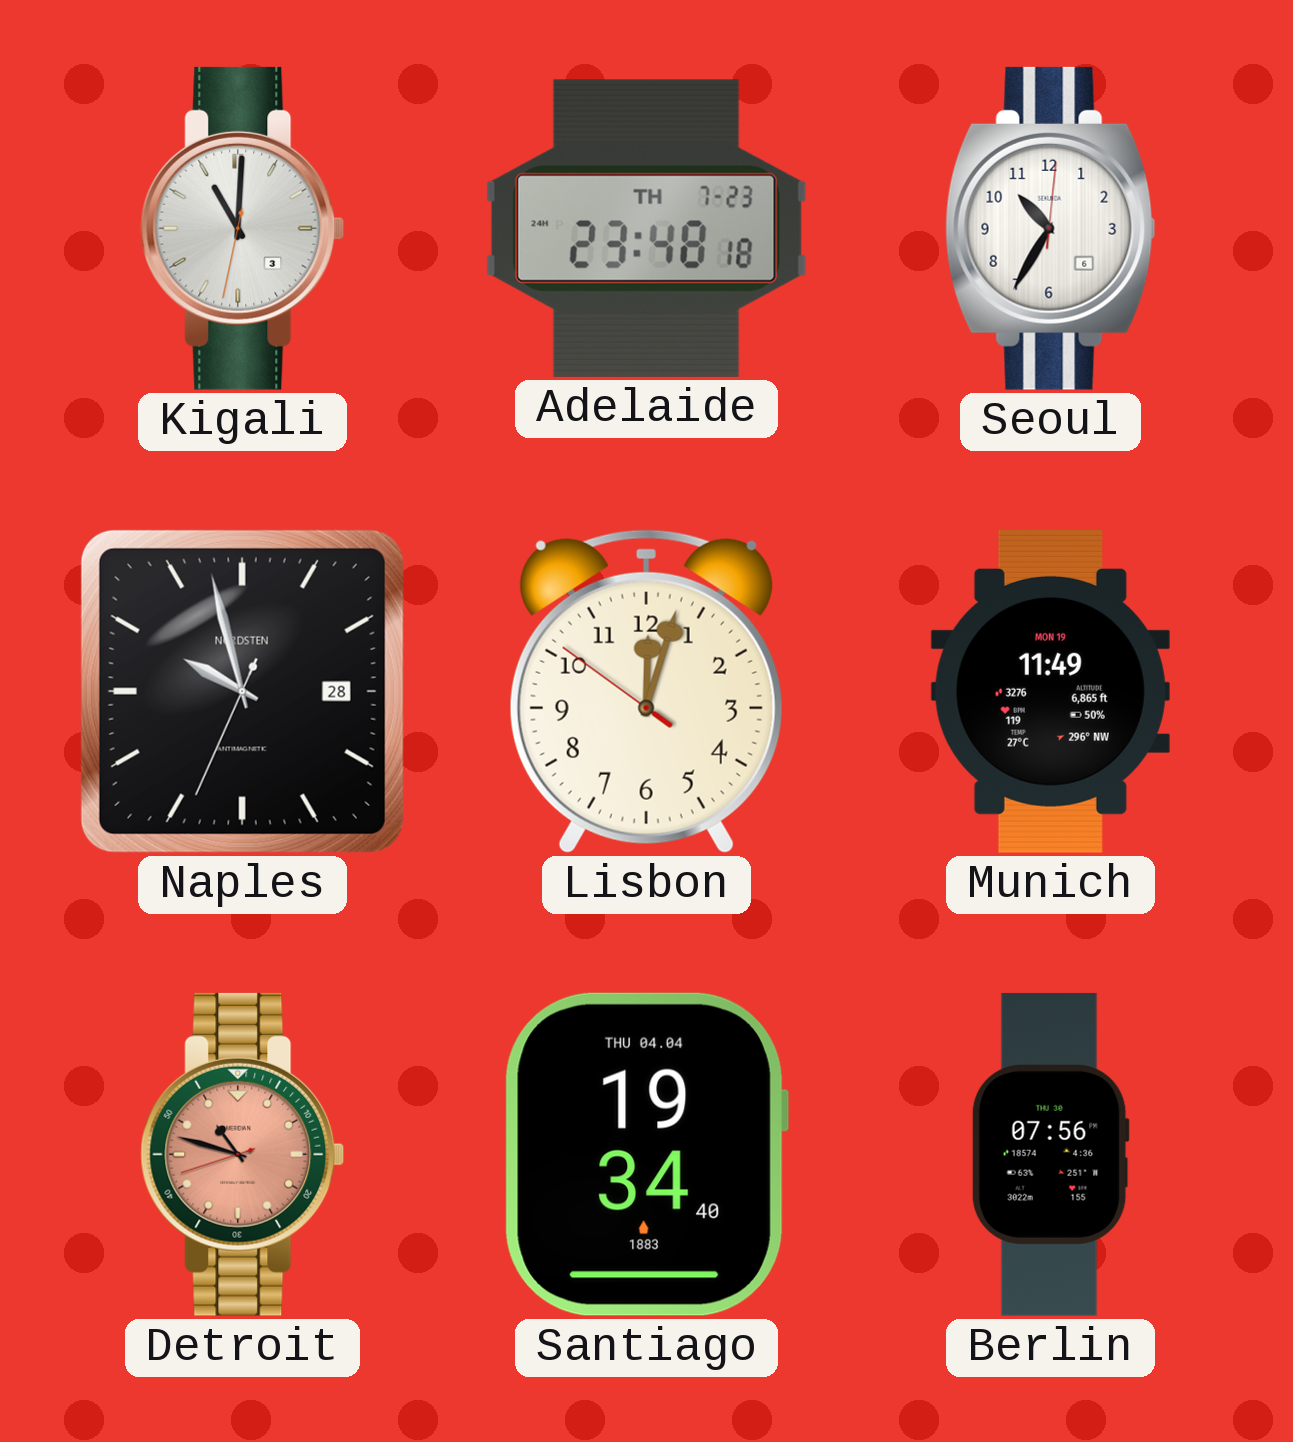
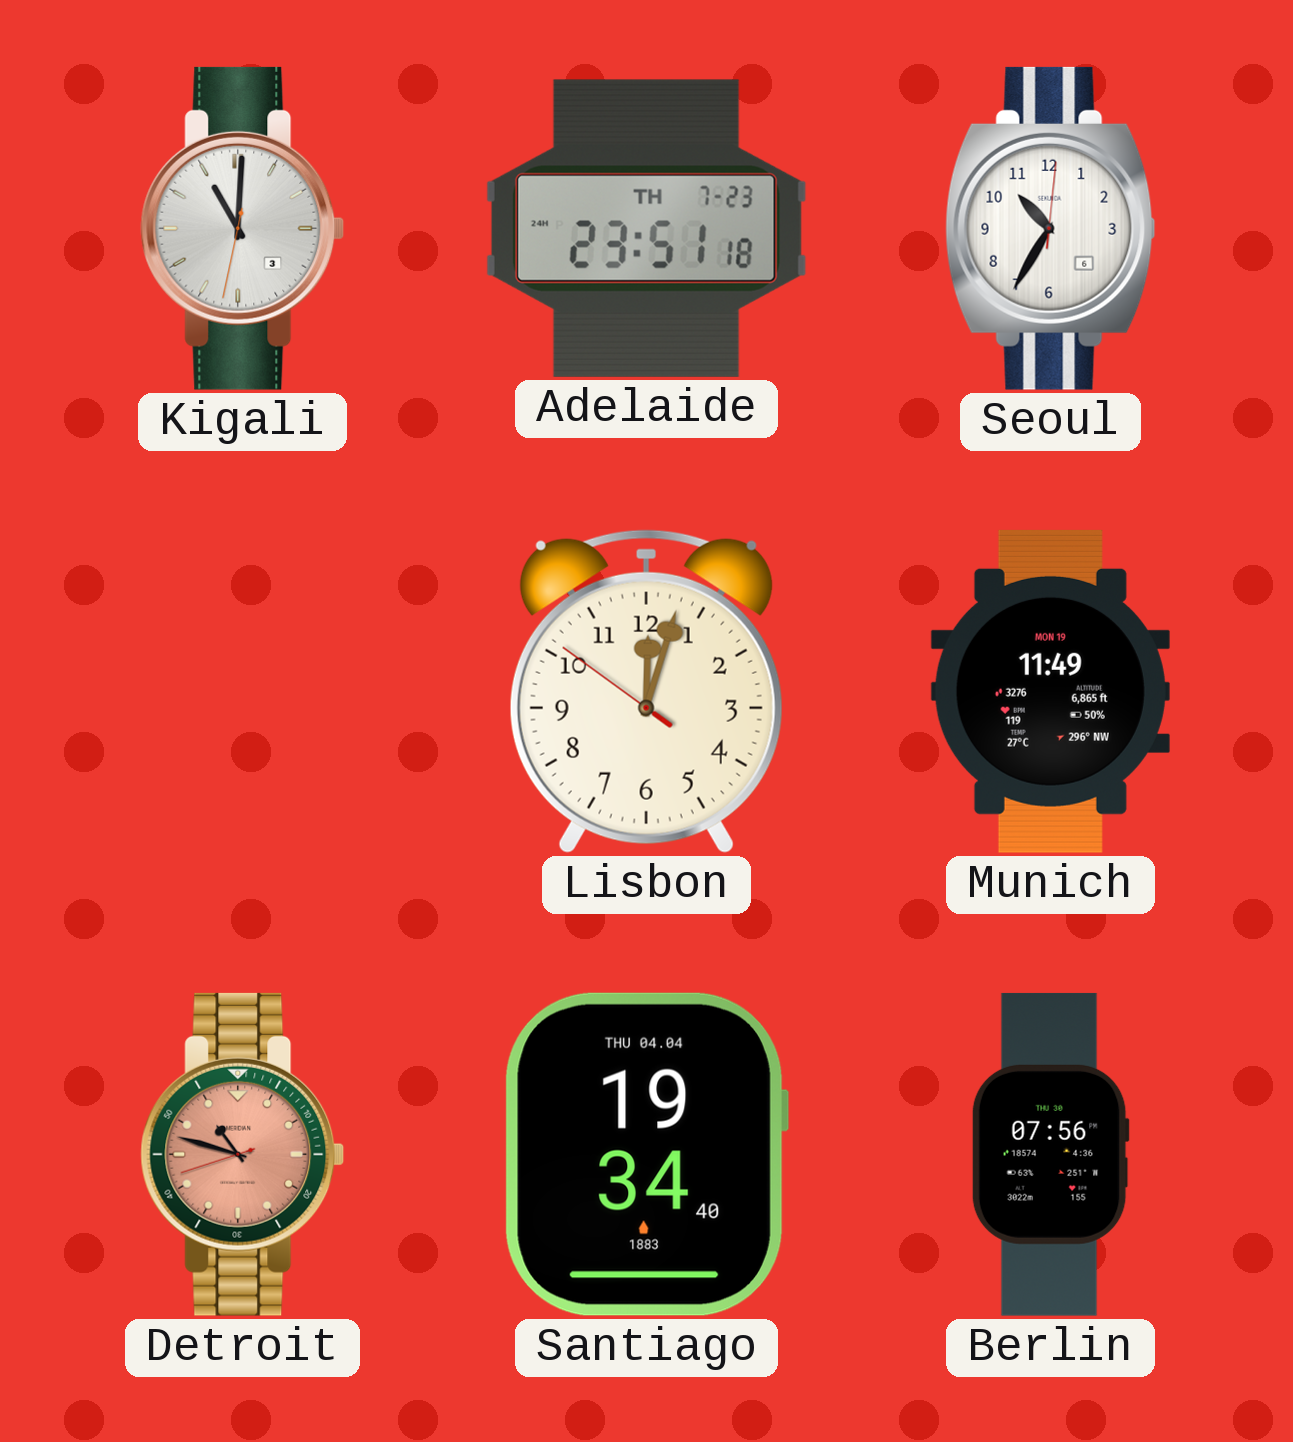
Adelaide: 23:48 -> 23:51 (646, 228)
Naples: 9:57 -> none (242, 691)
